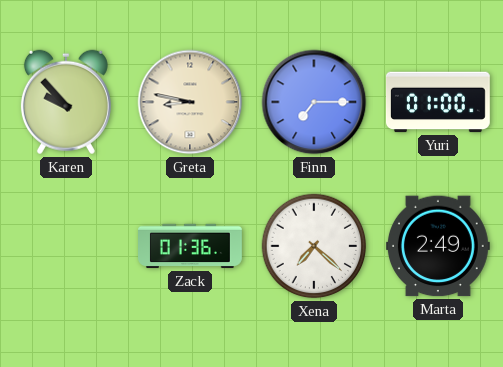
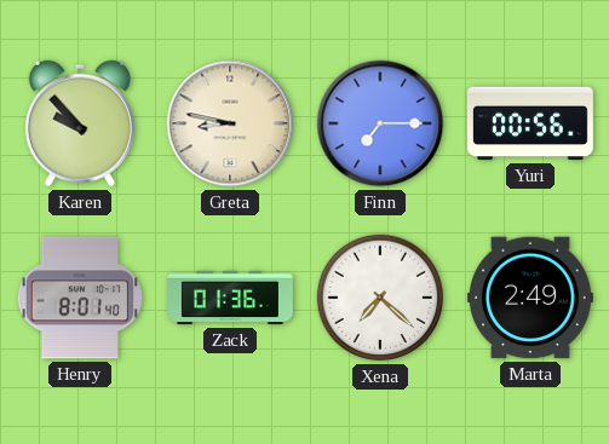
Yuri: 01:00 -> 00:56 (530, 123)
Henry: none -> 8:01 (80, 298)
